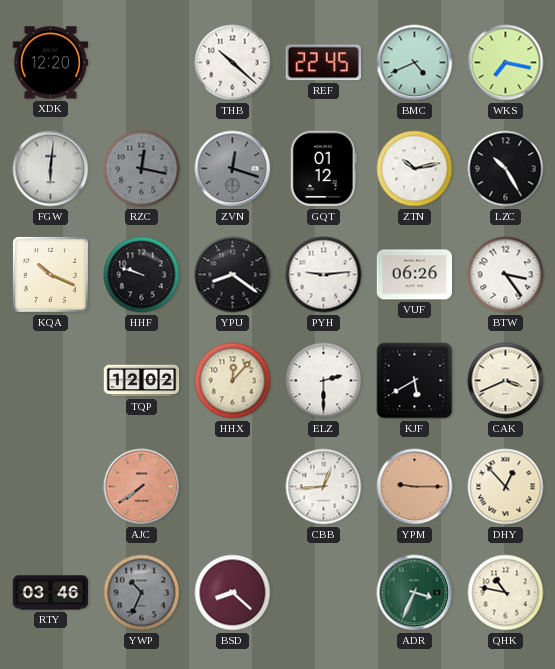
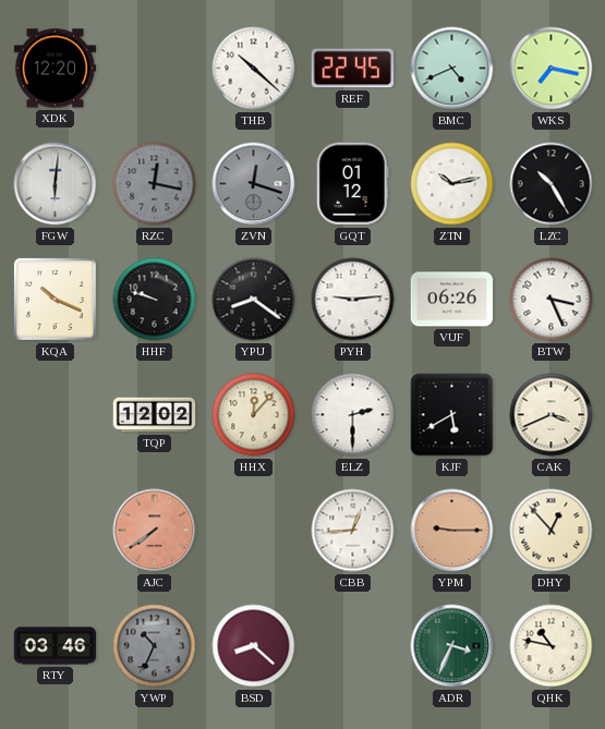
BTW: 3:24 -> 3:26 (552, 300)
